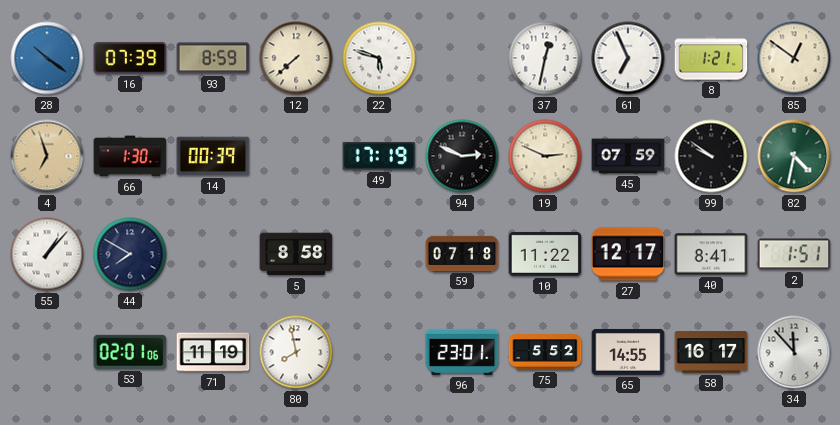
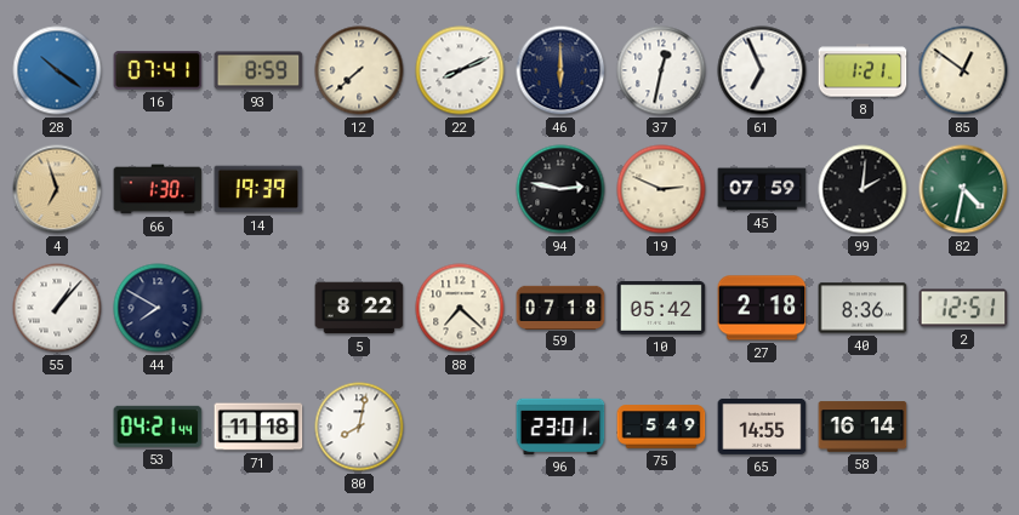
16: 07:39 -> 07:41 (158, 70)
22: 5:48 -> 8:11 (460, 70)
46: none -> 6:00 (560, 70)
14: 00:39 -> 19:39 (258, 189)
49: 17:19 -> none (379, 156)
94: 2:49 -> 2:47 (560, 189)
99: 9:51 -> 2:01 (863, 189)
5: 8:58 -> 8:22 (359, 308)
88: none -> 7:22 (460, 308)
10: 11:22 -> 05:42 (661, 308)
27: 12:17 -> 2:18 (762, 308)
40: 8:41 -> 8:36 (863, 308)
2: 1:51 -> 12:51 (963, 308)
53: 02:01 -> 04:21 (158, 427)
71: 11:19 -> 11:18 (258, 427)
80: 7:58 -> 8:02 (359, 427)
75: 5:52 -> 5:49 (661, 427)
58: 16:17 -> 16:14 (863, 427)
34: 11:53 -> none (794, 352)
